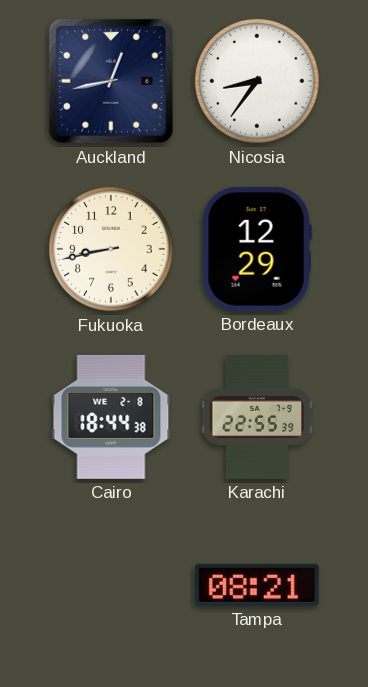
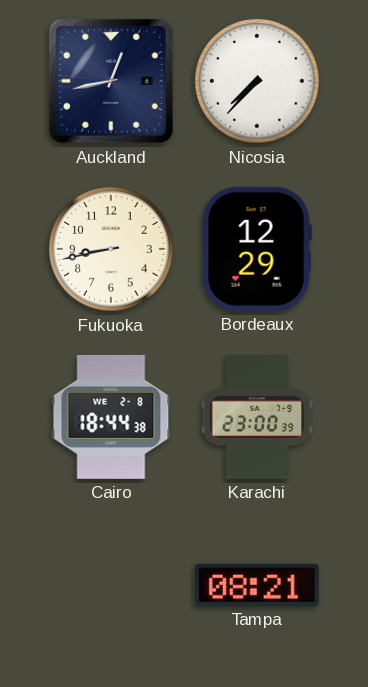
Nicosia: 8:36 -> 7:37 (257, 81)
Karachi: 22:55 -> 23:00 (257, 417)
